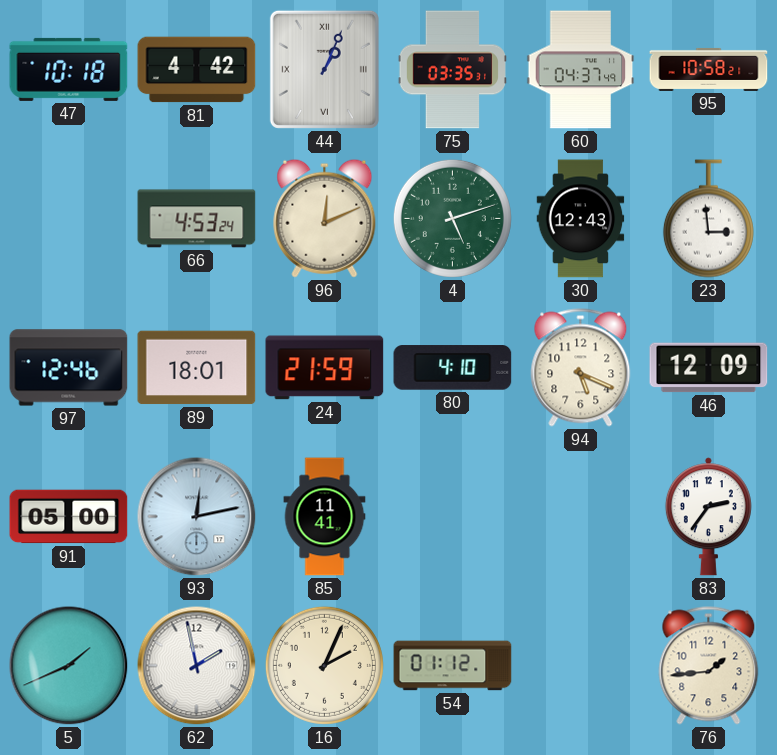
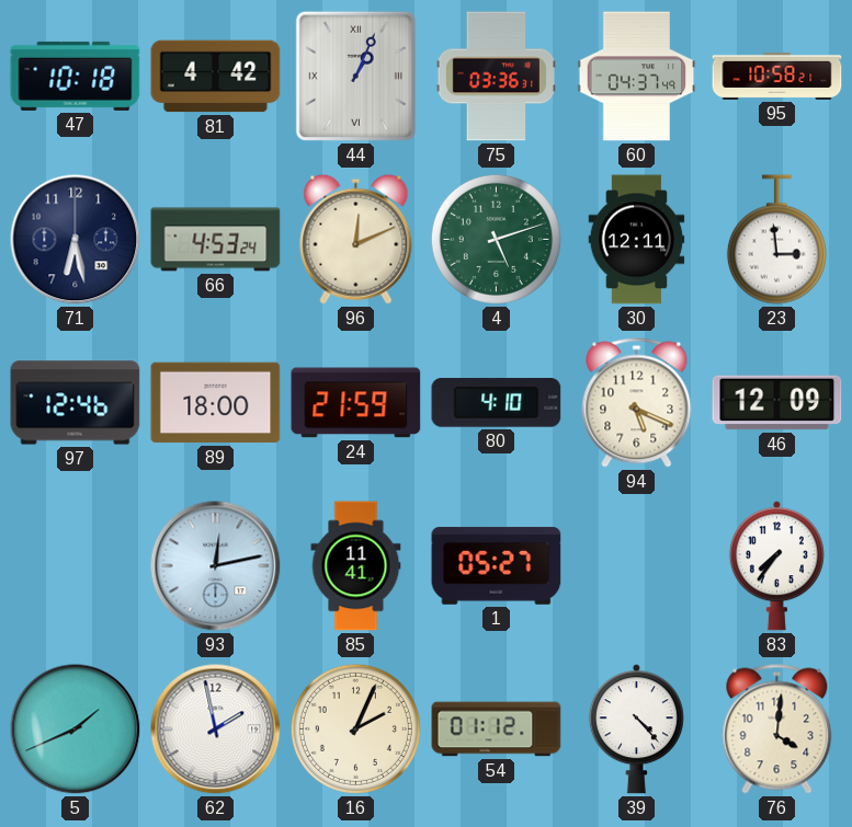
75: 03:35 -> 03:36 (496, 77)
71: none -> 6:28 (76, 240)
30: 12:43 -> 12:11 (637, 240)
89: 18:01 -> 18:00 (216, 403)
91: 05:00 -> none (69, 517)
1: none -> 05:27 (497, 566)
83: 2:36 -> 7:36 (776, 566)
39: none -> 4:23 (636, 730)
76: 1:44 -> 4:01 (777, 730)
